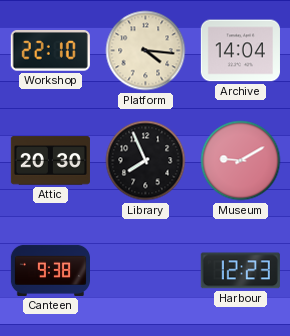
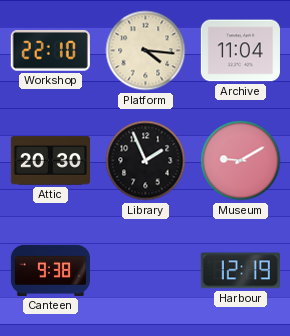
Archive: 14:04 -> 11:04 (240, 51)
Library: 7:56 -> 1:56 (146, 161)
Harbour: 12:23 -> 12:19 (240, 271)
